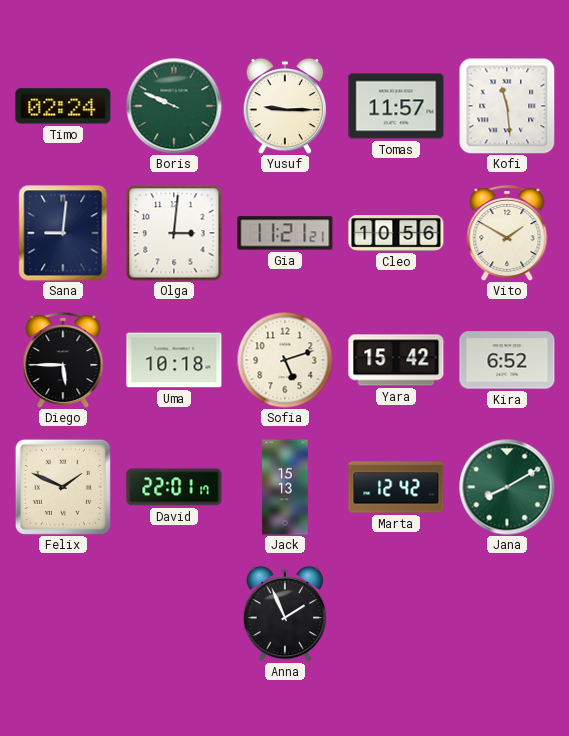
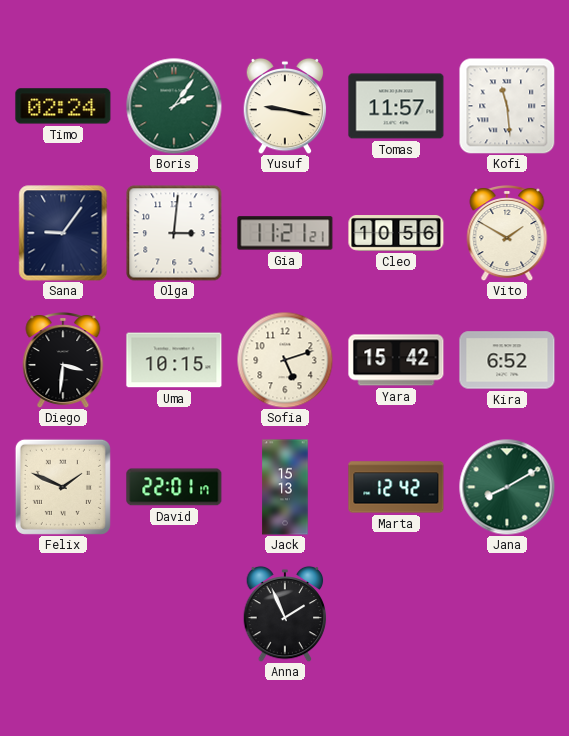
Boris: 9:49 -> 2:06 (174, 106)
Yusuf: 9:15 -> 9:17 (285, 106)
Sana: 9:01 -> 9:06 (63, 233)
Diego: 5:45 -> 3:31 (63, 361)
Uma: 10:18 -> 10:15 (174, 360)
